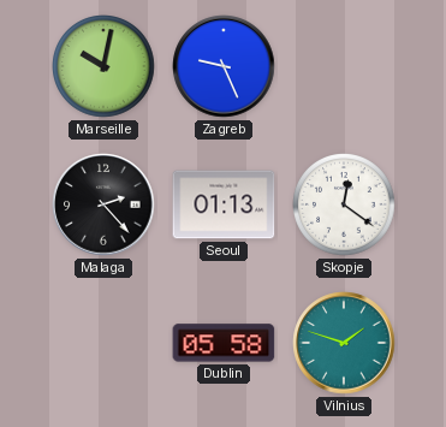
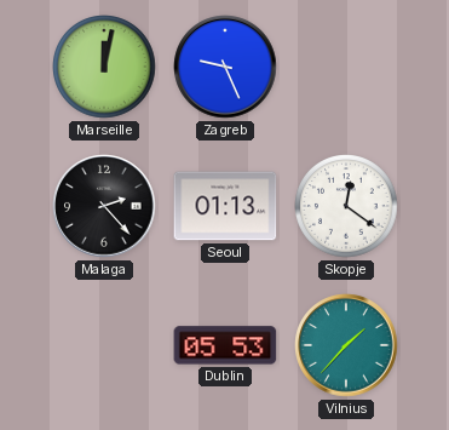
Marseille: 10:02 -> 12:02 (104, 67)
Dublin: 05:58 -> 05:53 (225, 345)
Vilnius: 1:48 -> 1:37 (346, 345)
